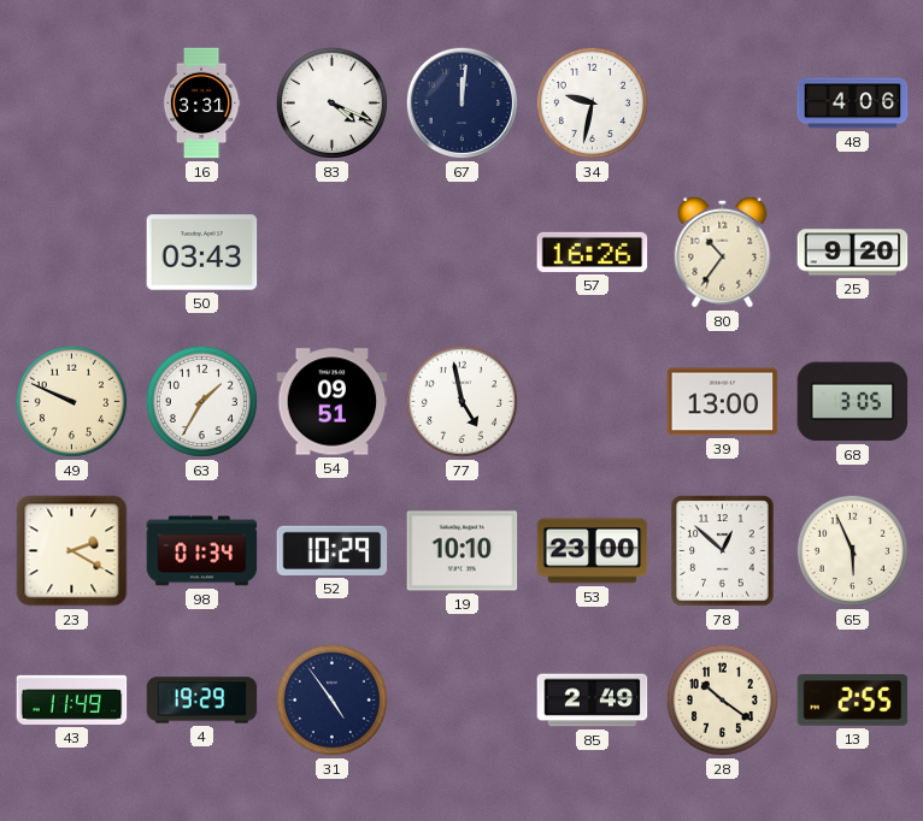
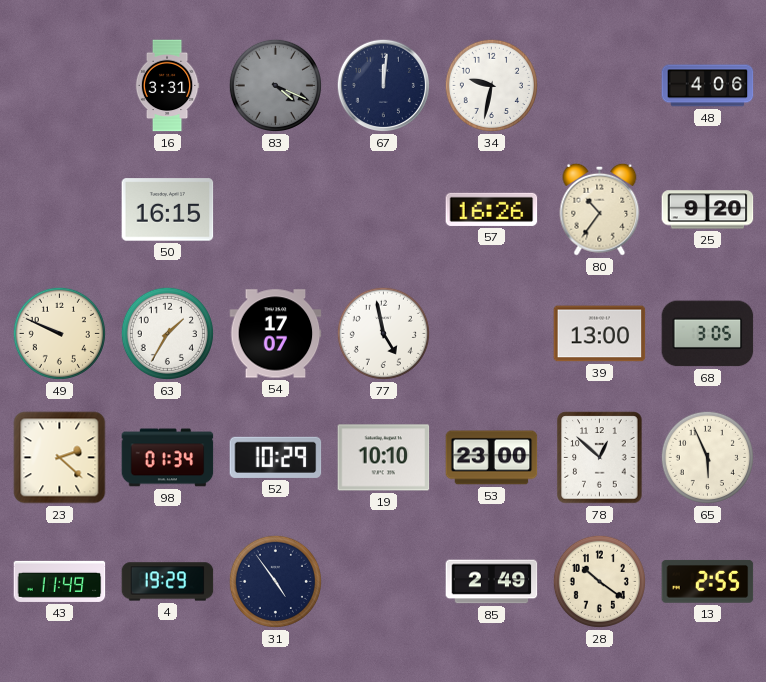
83 dial: white -> grey (275, 85)
50: 03:43 -> 16:15 (168, 210)
54: 09:51 -> 17:07 (276, 334)
23: 2:20 -> 2:22 (60, 458)
